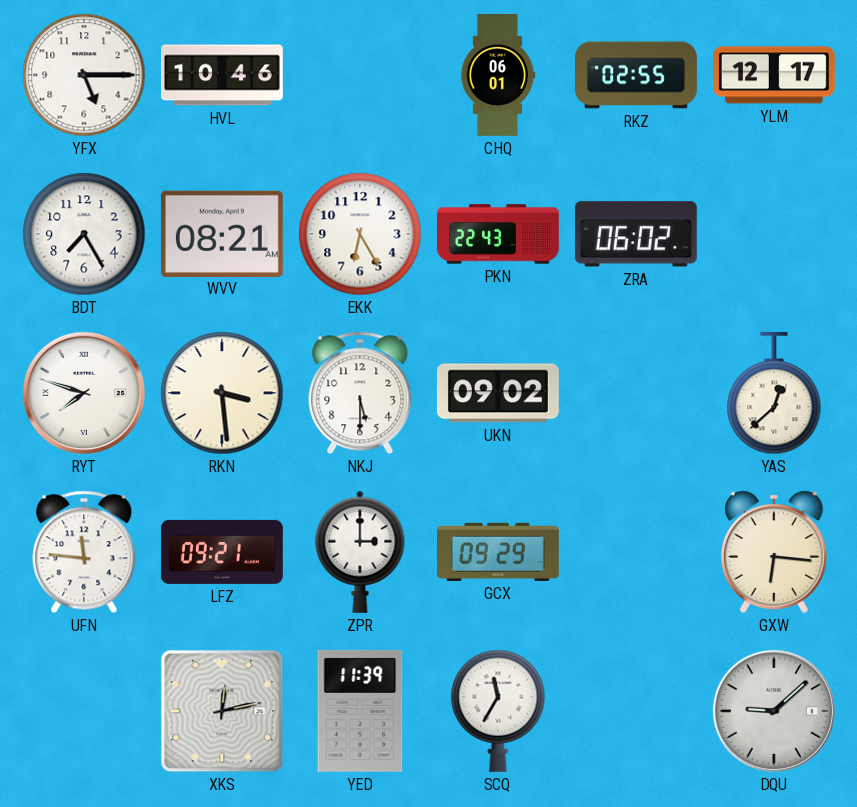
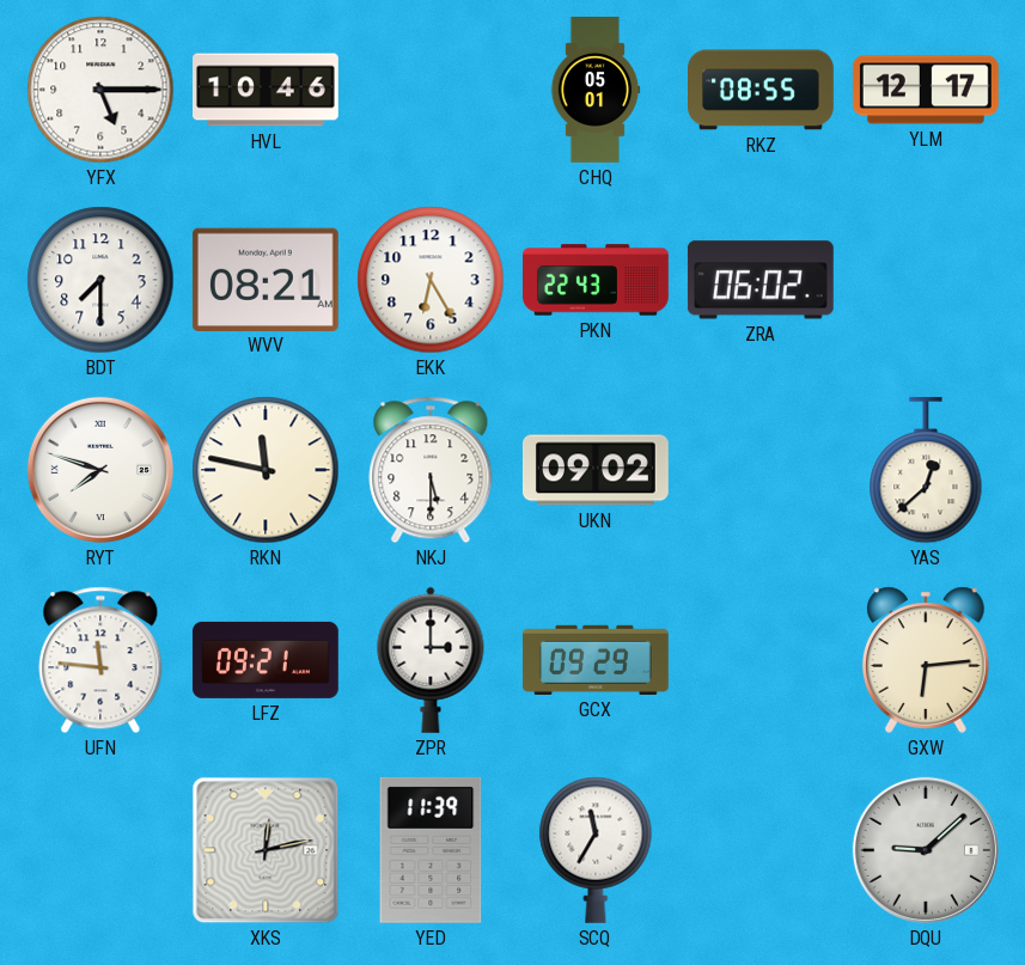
CHQ: 06:01 -> 05:01 (596, 91)
RKZ: 02:55 -> 08:55 (762, 90)
BDT: 7:25 -> 7:30 (100, 280)
RKN: 3:29 -> 11:47 (266, 470)
GXW: 6:16 -> 6:14 (927, 660)
